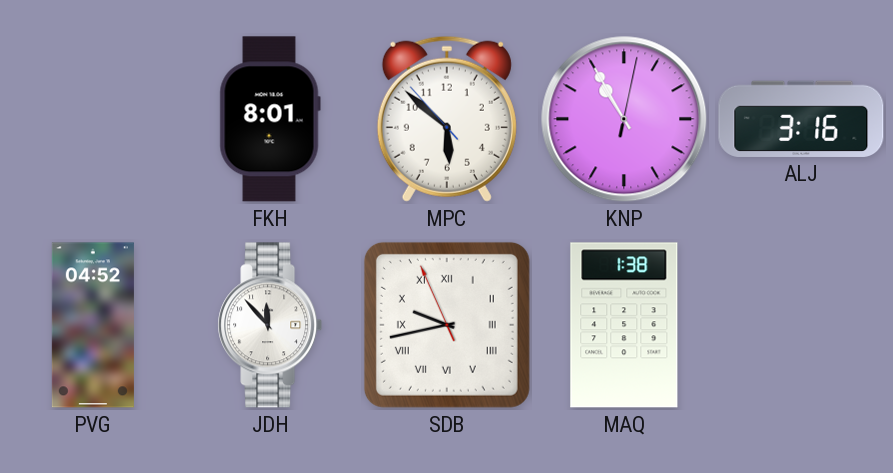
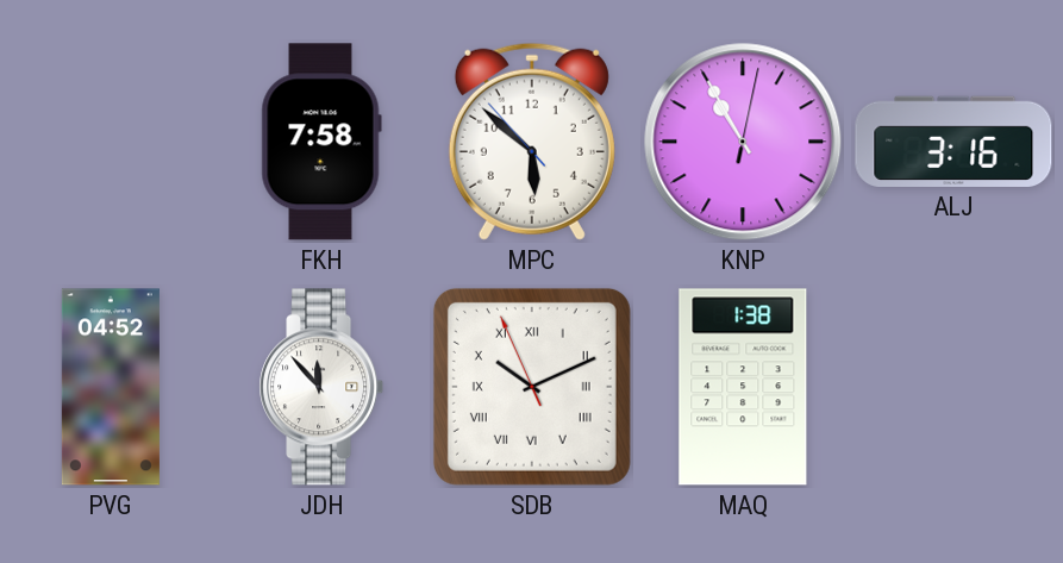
FKH: 8:01 -> 7:58 (321, 142)
SDB: 9:42 -> 10:10 (532, 387)
